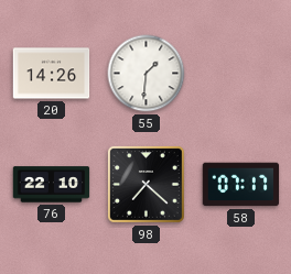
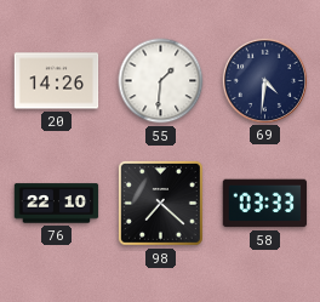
69: none -> 4:31 (264, 80)
58: 07:17 -> 03:33 (265, 204)
